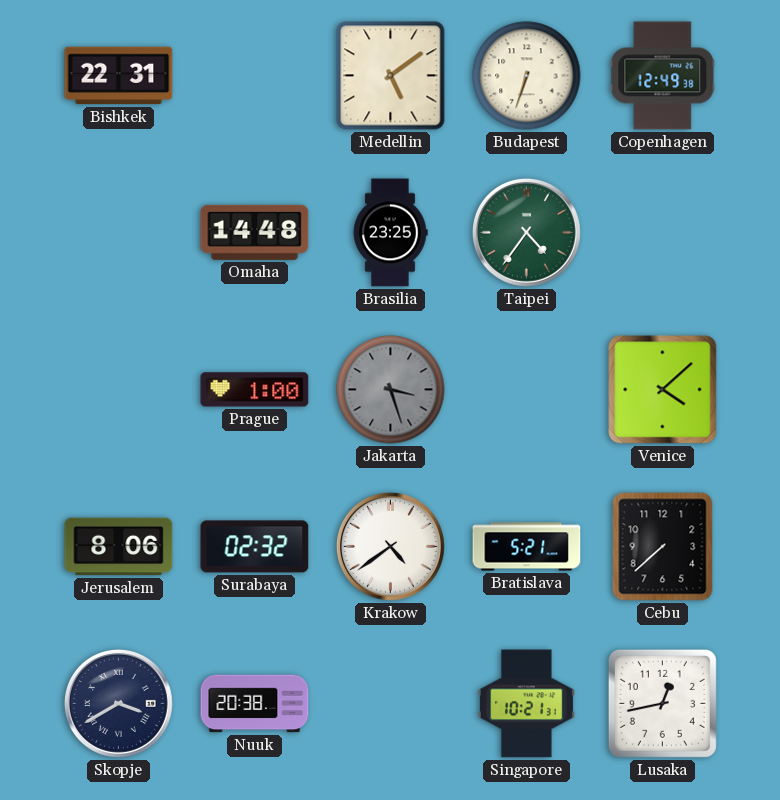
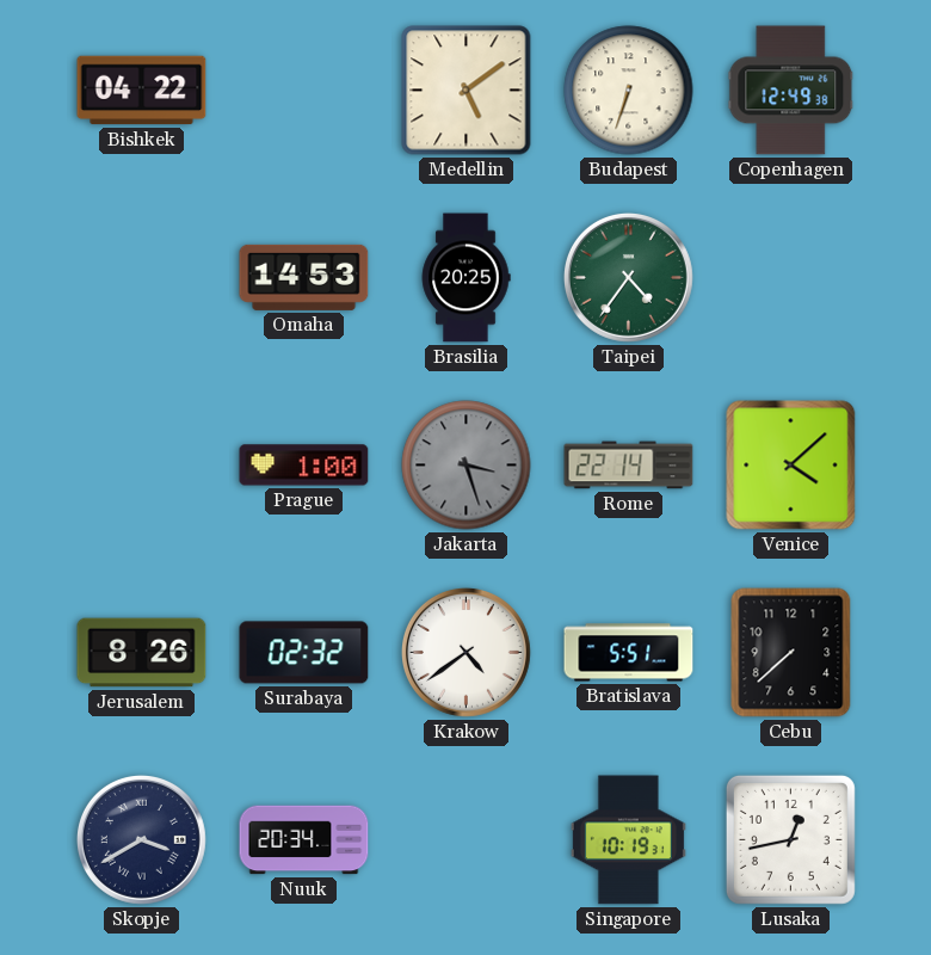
Bishkek: 22:31 -> 04:22 (142, 91)
Omaha: 14:48 -> 14:53 (304, 277)
Brasilia: 23:25 -> 20:25 (465, 278)
Rome: none -> 22:14 (629, 466)
Jerusalem: 8:06 -> 8:26 (142, 653)
Bratislava: 5:21 -> 5:51 (629, 653)
Nuuk: 20:38 -> 20:34 (304, 840)
Singapore: 10:21 -> 10:19 (628, 840)
